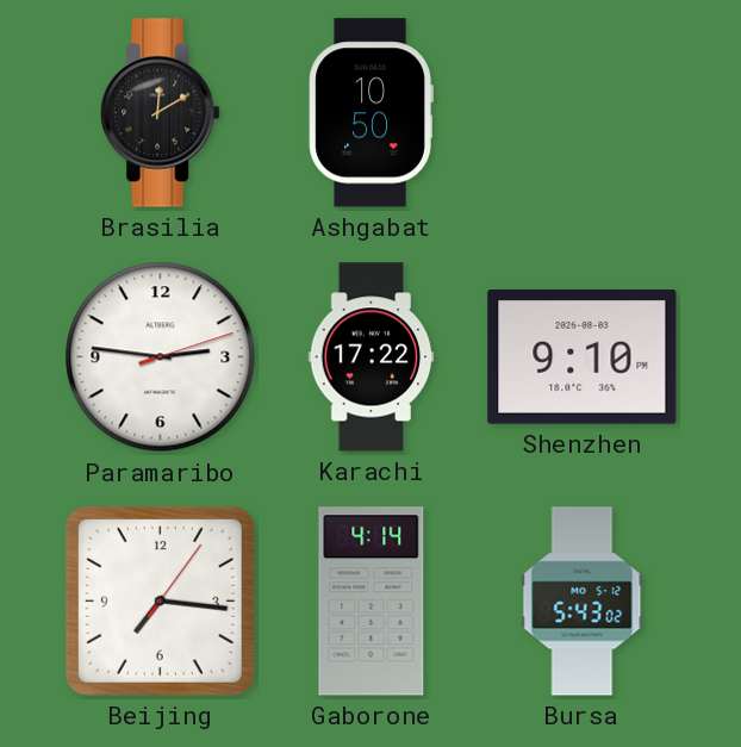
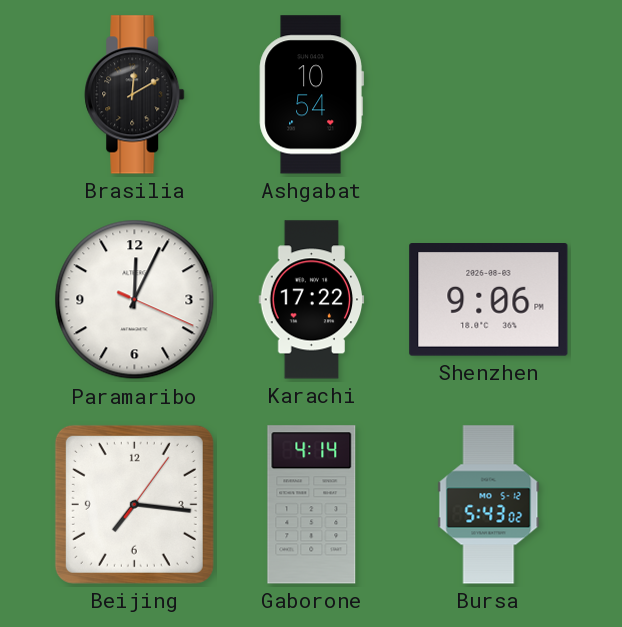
Ashgabat: 10:50 -> 10:54 (311, 95)
Paramaribo: 2:46 -> 12:04 (135, 300)
Shenzhen: 9:10 -> 9:06 (489, 300)
